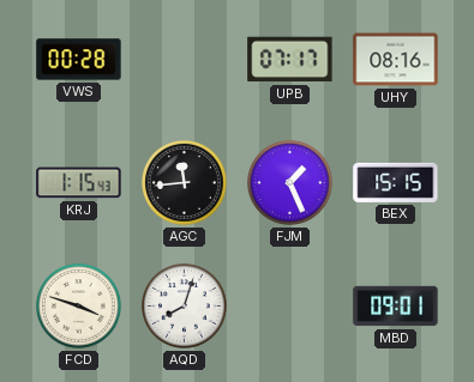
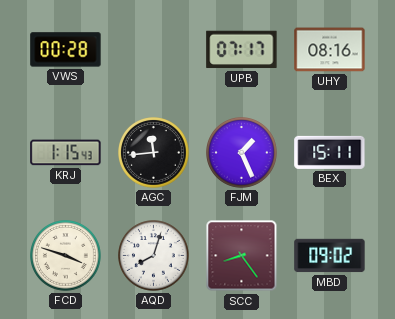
BEX: 15:15 -> 15:11 (330, 152)
SCC: none -> 8:24 (242, 256)
MBD: 09:01 -> 09:02 (330, 256)
